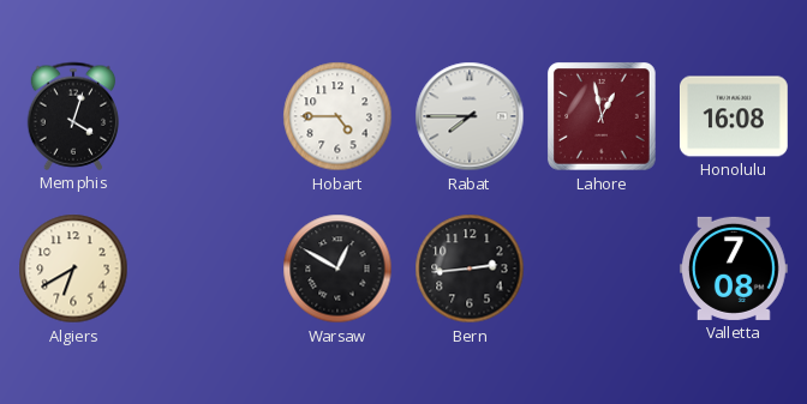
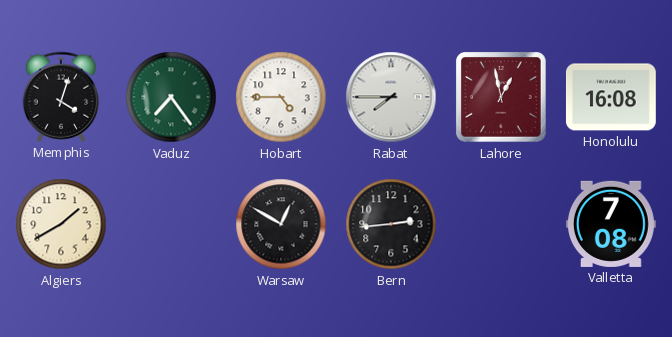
Vaduz: none -> 7:24 (171, 97)
Algiers: 6:40 -> 1:40 (61, 224)
